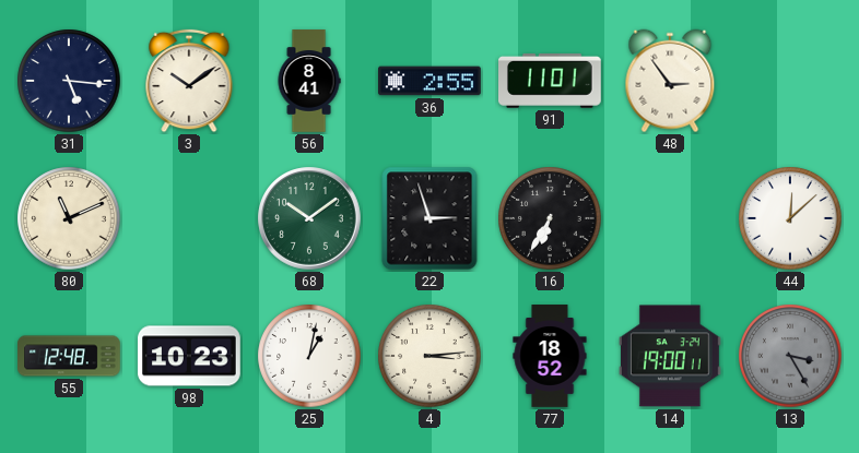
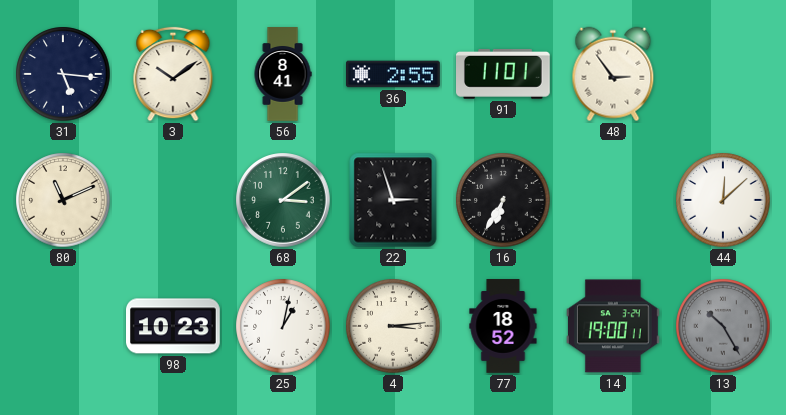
68: 10:09 -> 3:09 (283, 200)
55: 12:48 -> none (69, 356)
13: 3:25 -> 10:25 (723, 326)
